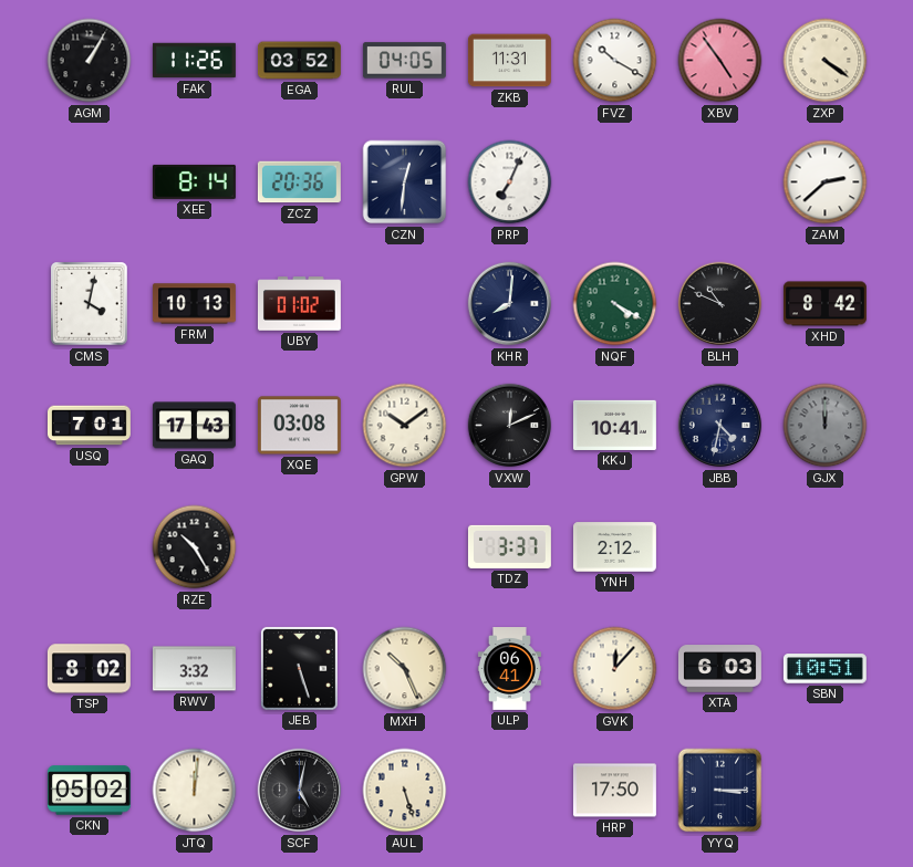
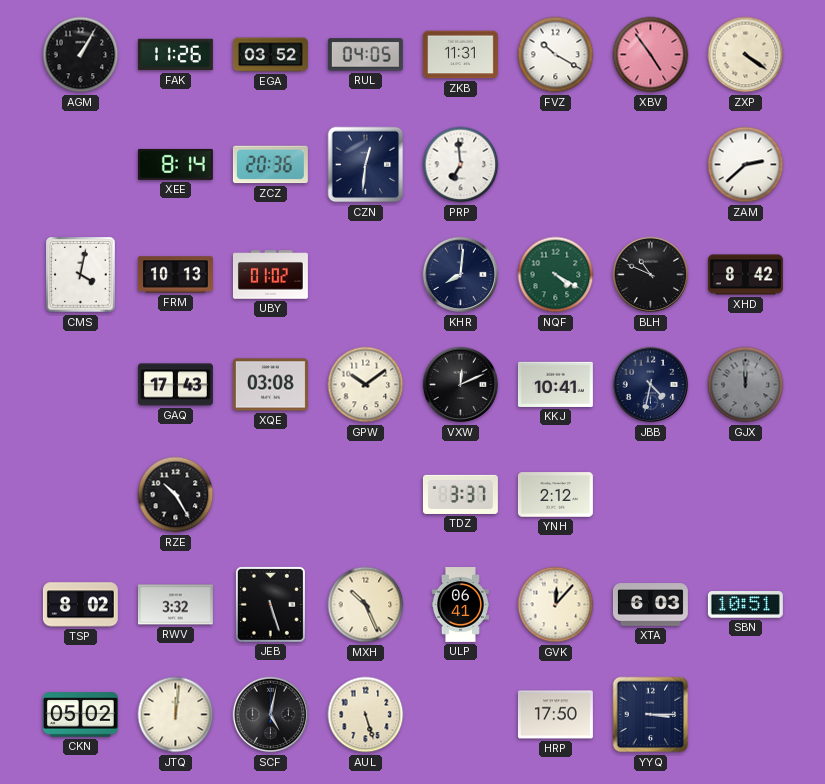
PRP: 7:04 -> 6:59 (461, 165)
USQ: 7:01 -> none (90, 426)
